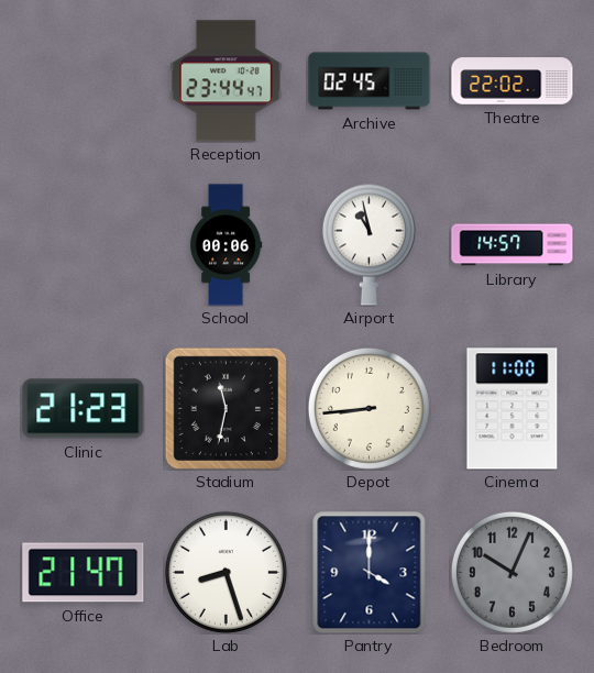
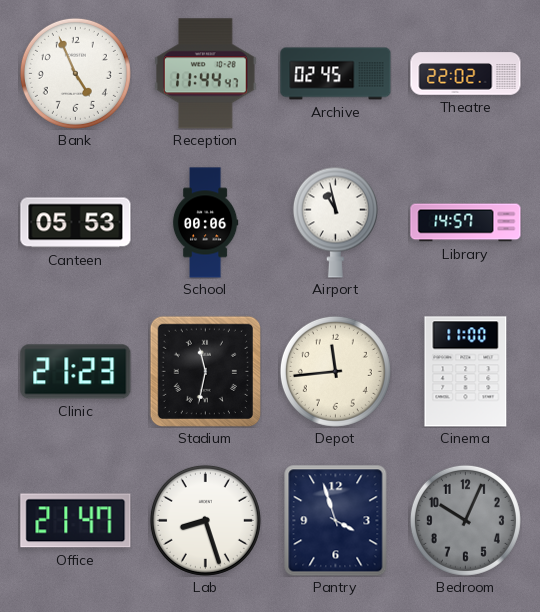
Bank: none -> 4:56 (75, 73)
Reception: 23:44 -> 11:44 (206, 74)
Canteen: none -> 05:53 (76, 223)
Depot: 8:44 -> 11:44 (335, 371)
Pantry: 4:00 -> 3:57 (336, 521)
